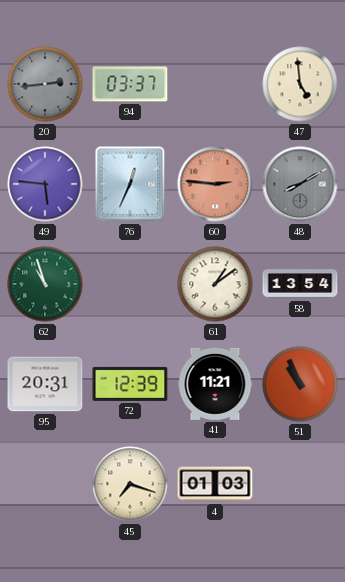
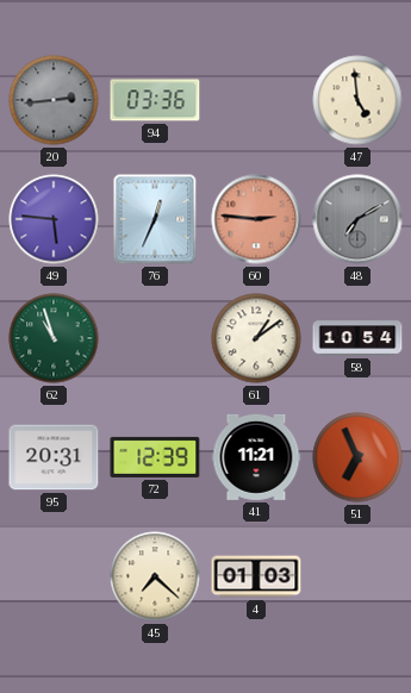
94: 03:37 -> 03:36 (155, 100)
48: 8:10 -> 7:10 (357, 219)
58: 13:54 -> 10:54 (357, 338)
51: 10:56 -> 6:56 (357, 457)
45: 7:18 -> 7:22 (155, 576)
